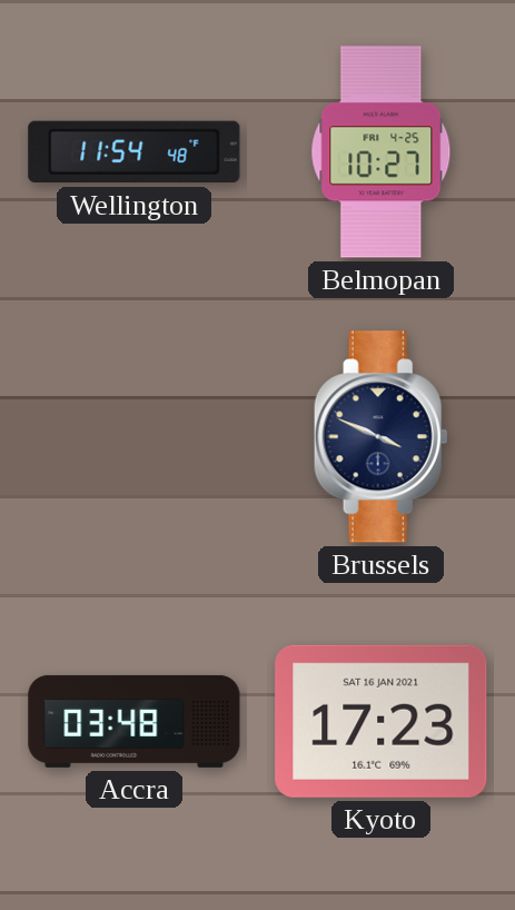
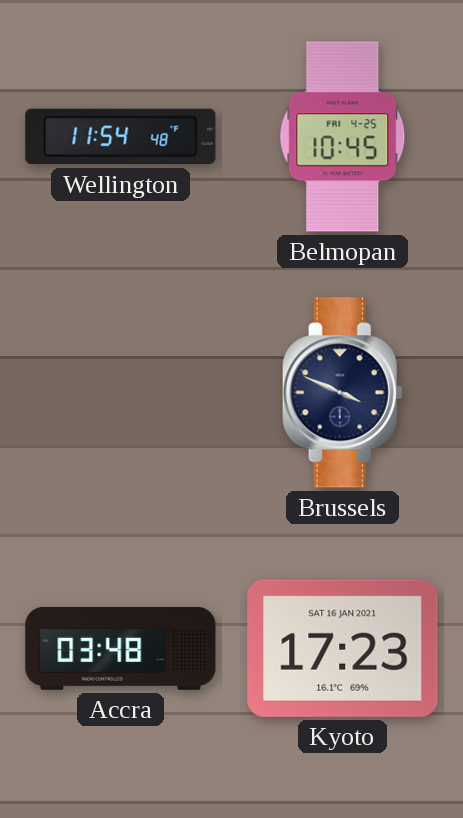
Belmopan: 10:27 -> 10:45 (343, 137)
